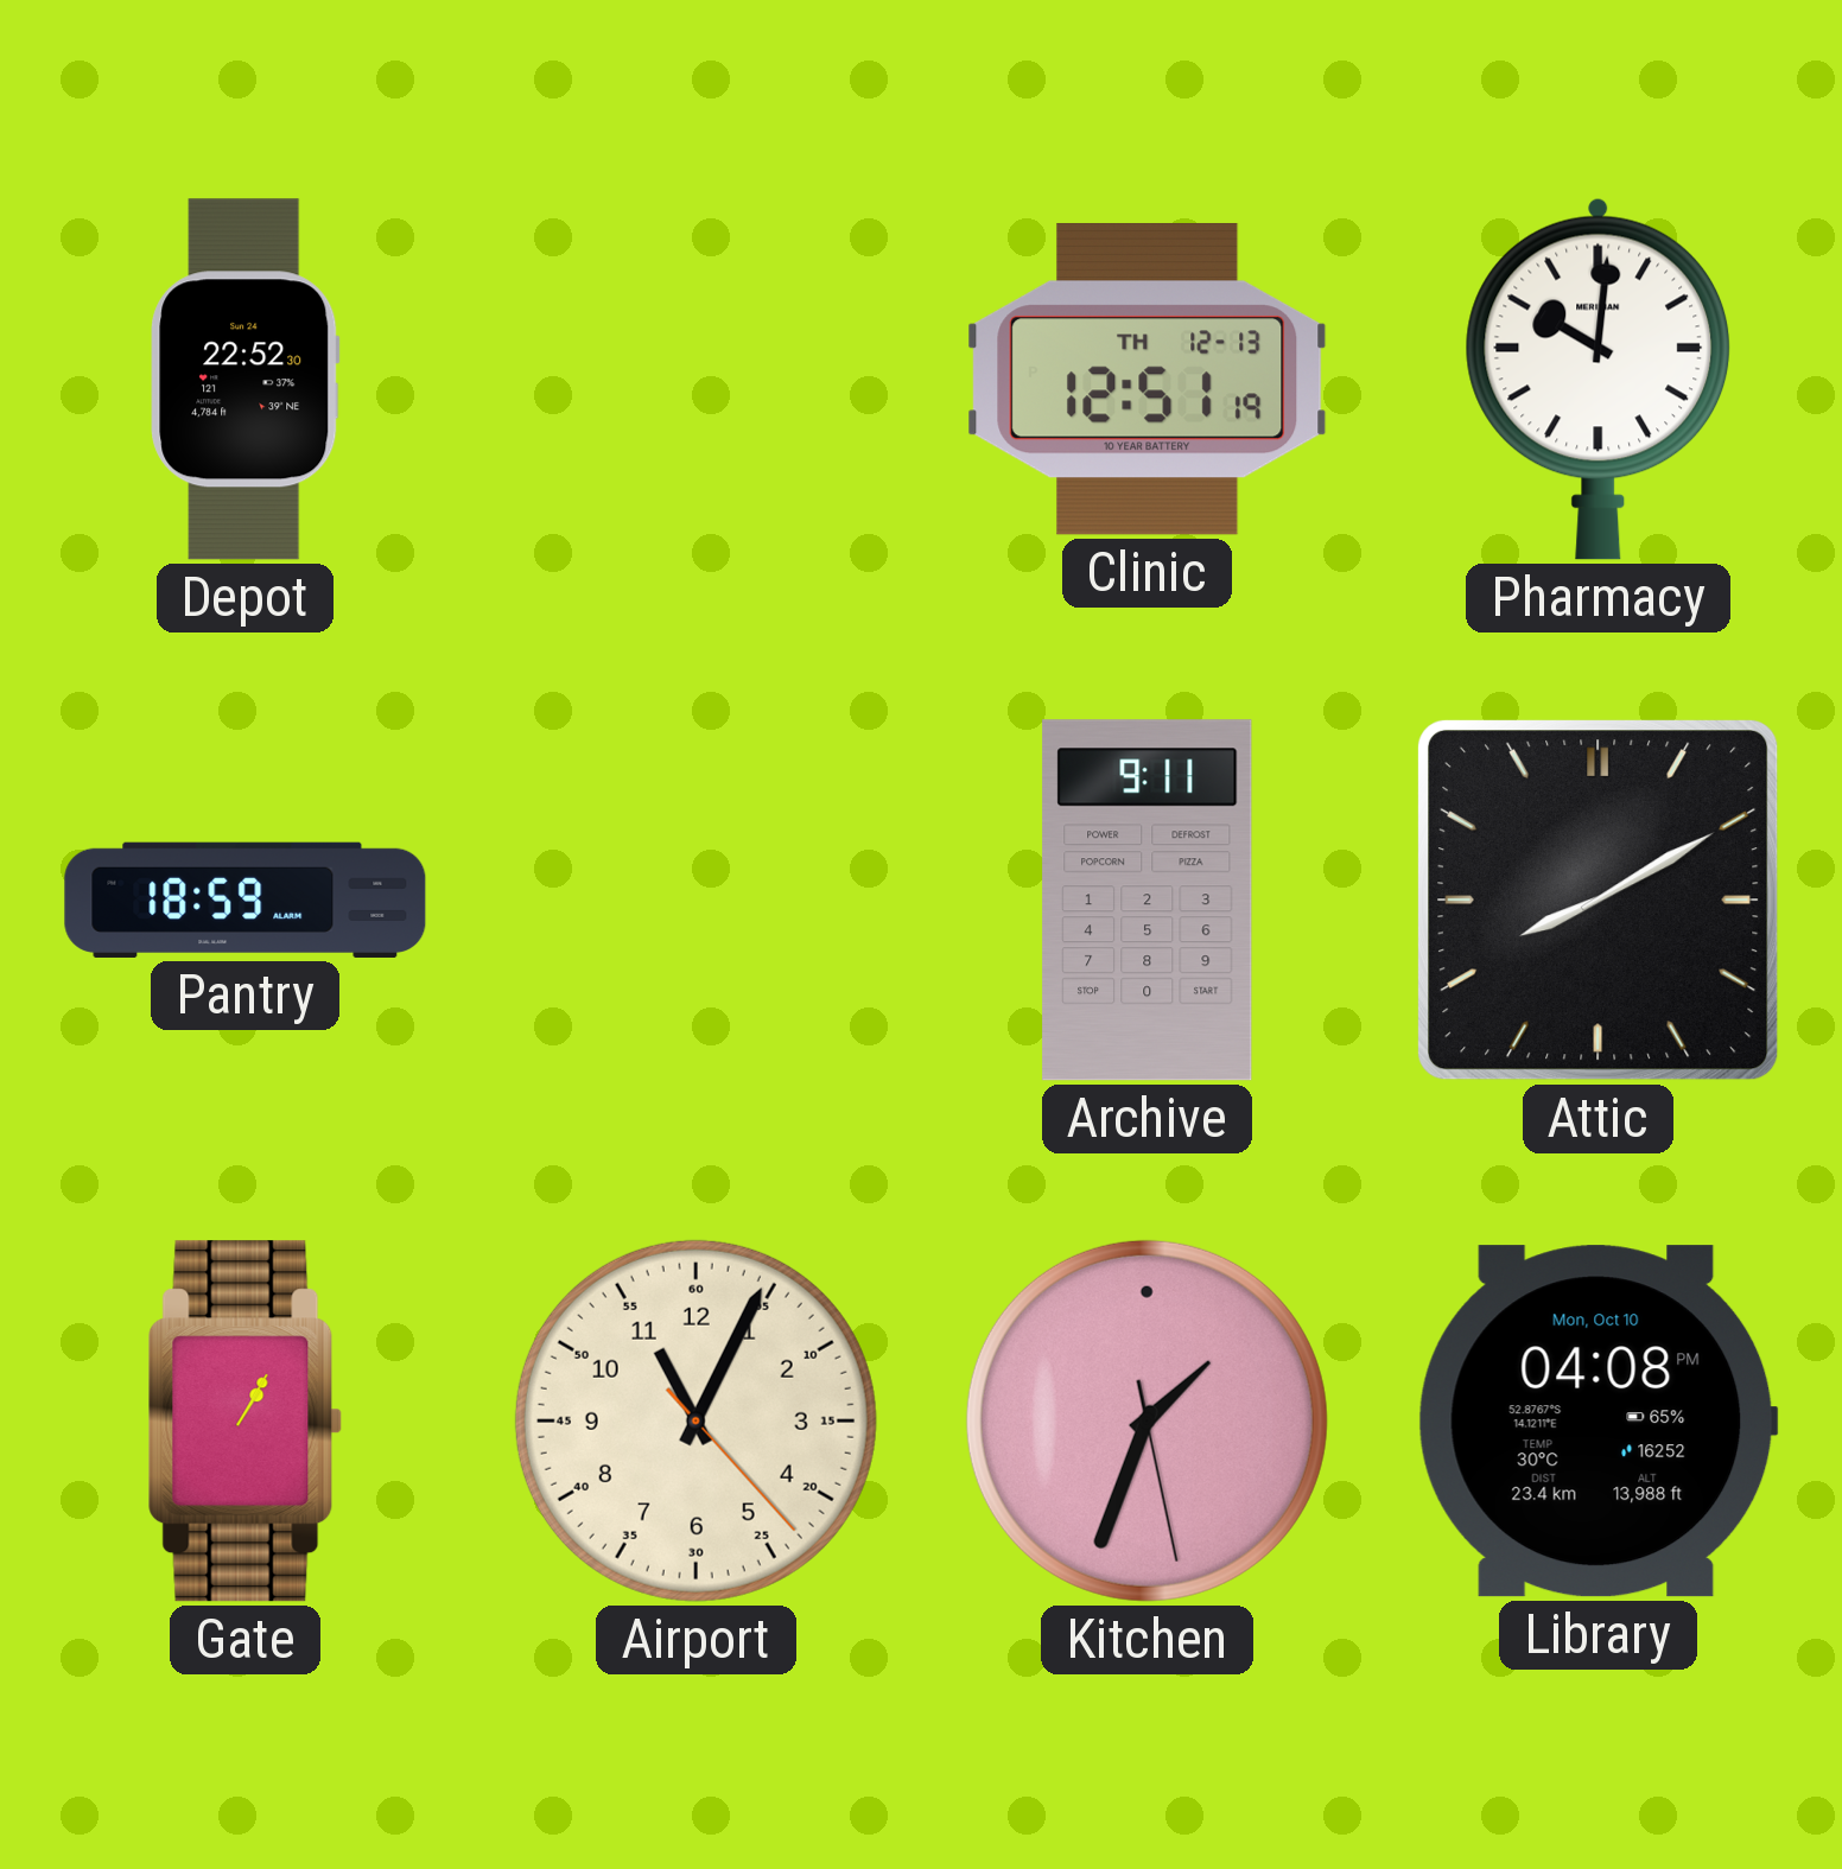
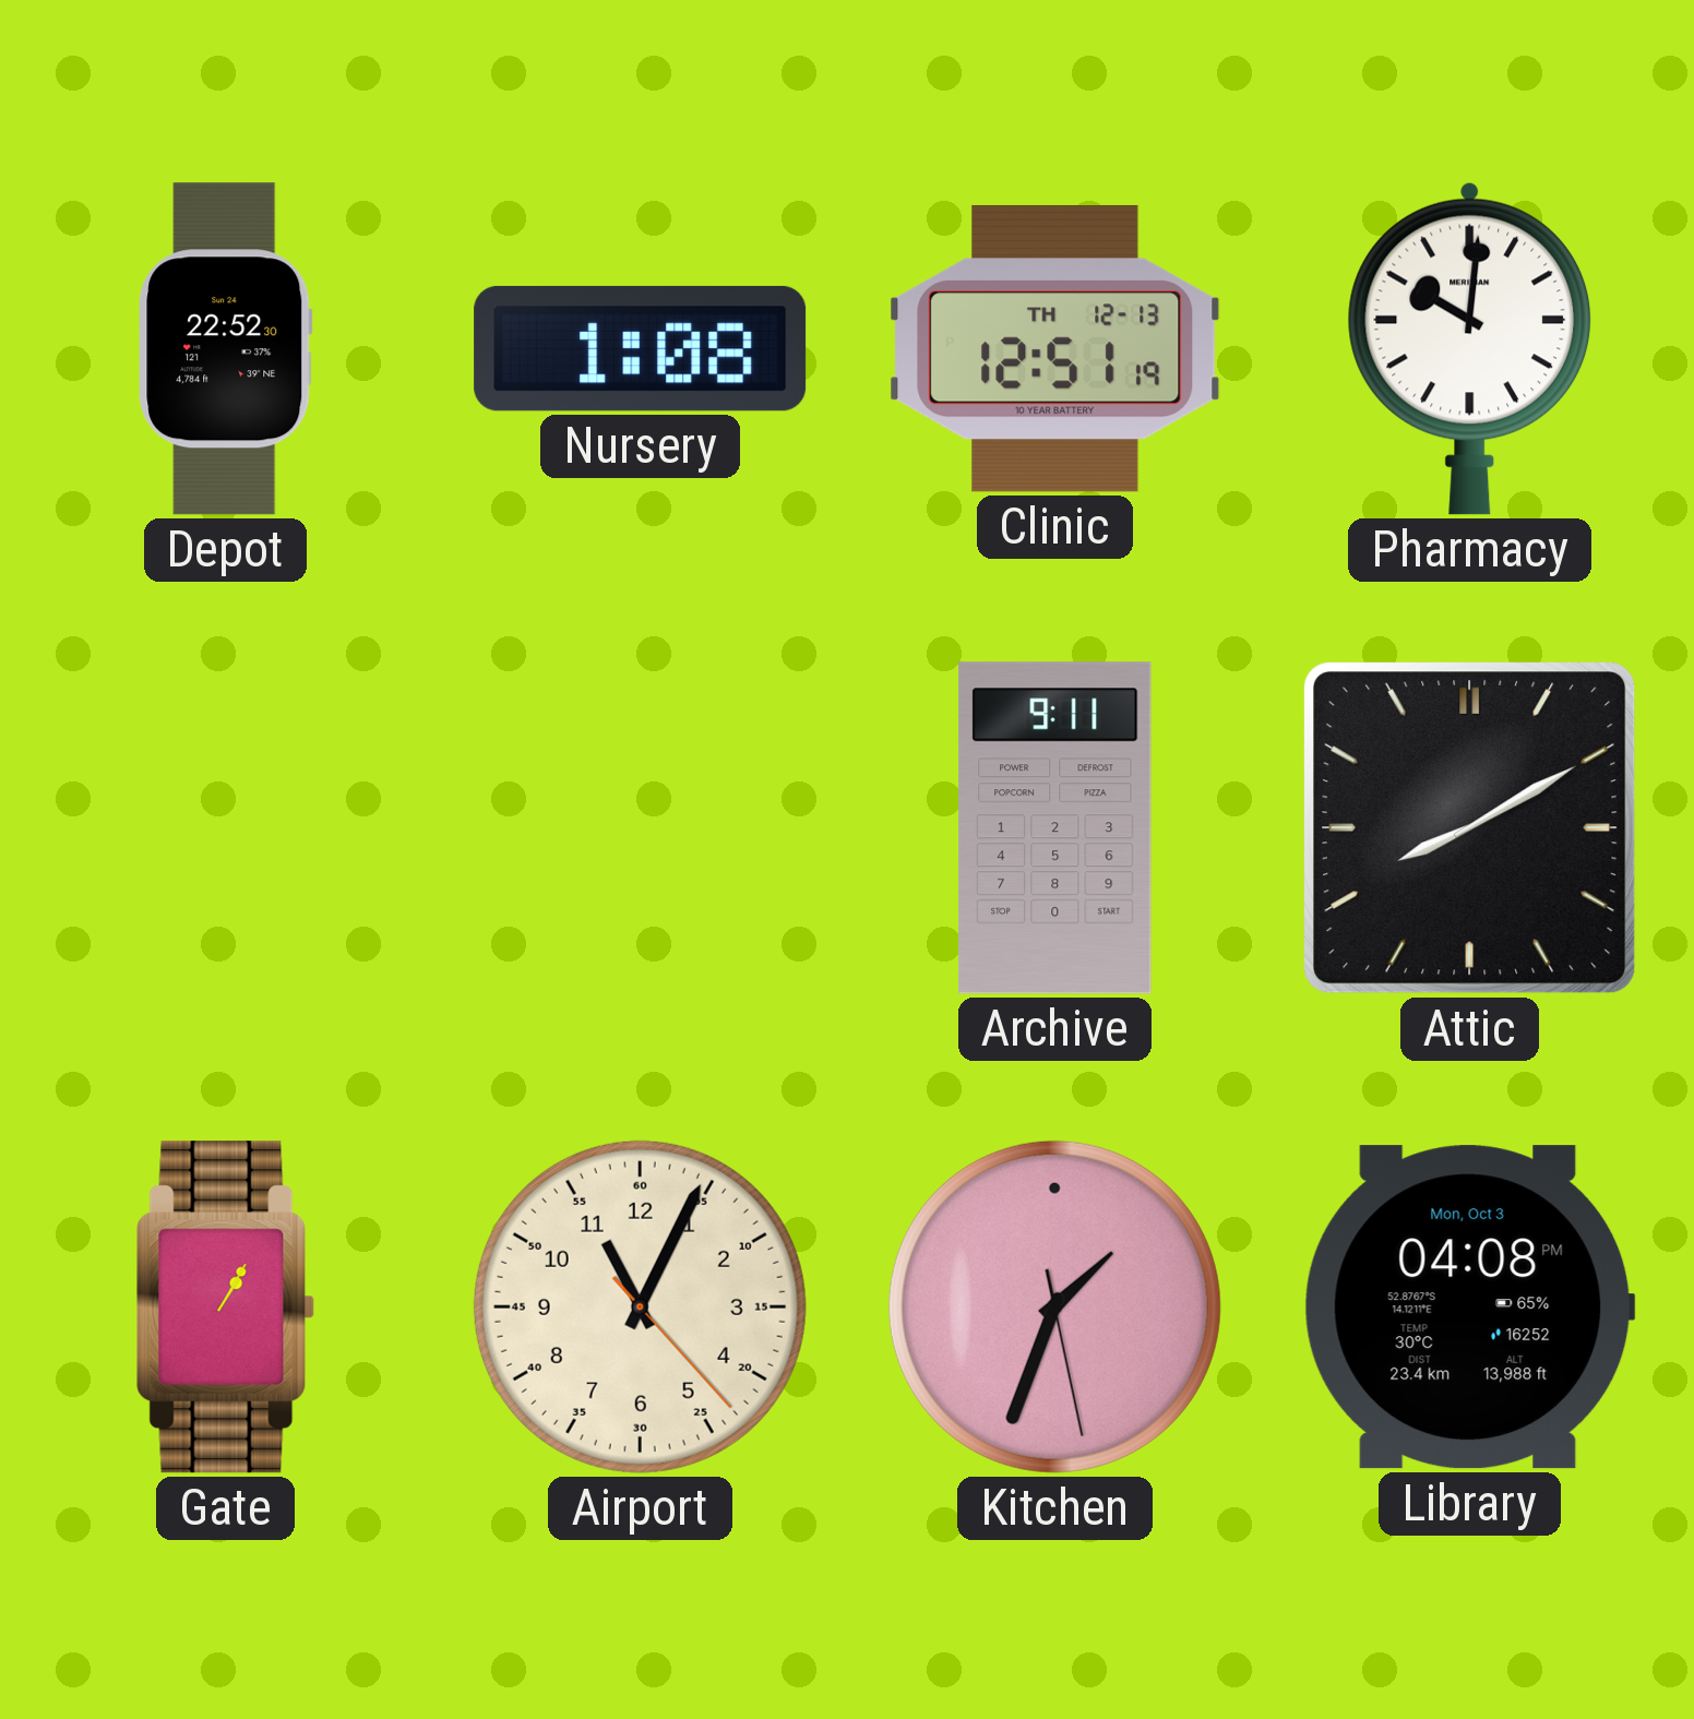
Nursery: none -> 1:08 (641, 348)
Pantry: 18:59 -> none (246, 899)
Library date: Mon, Oct 10 -> Mon, Oct 3 (1469, 1308)
